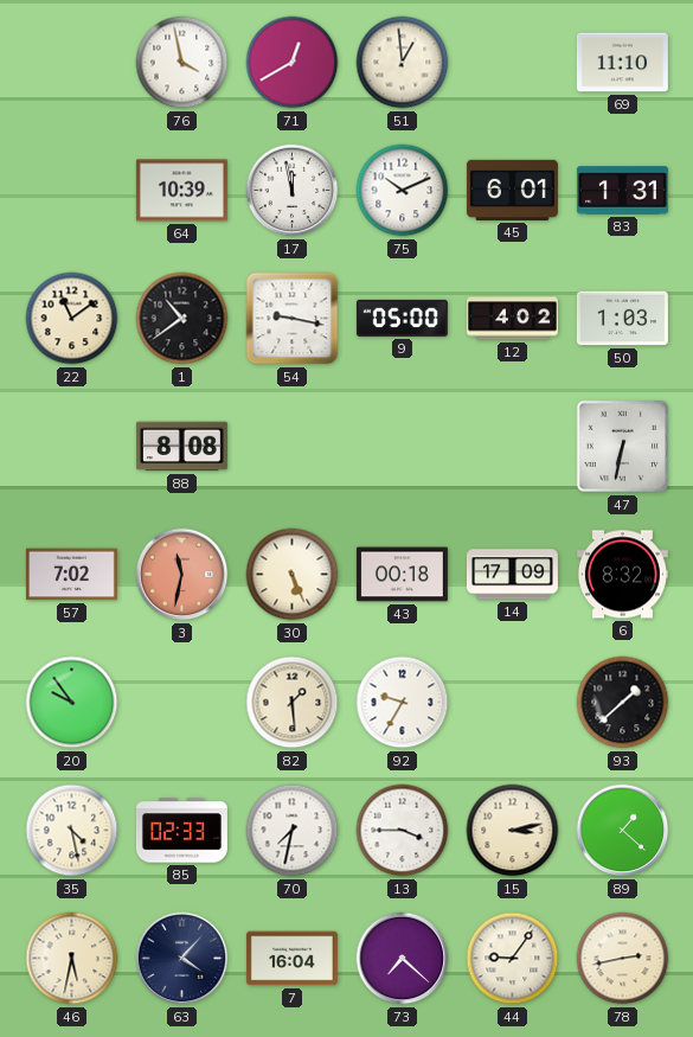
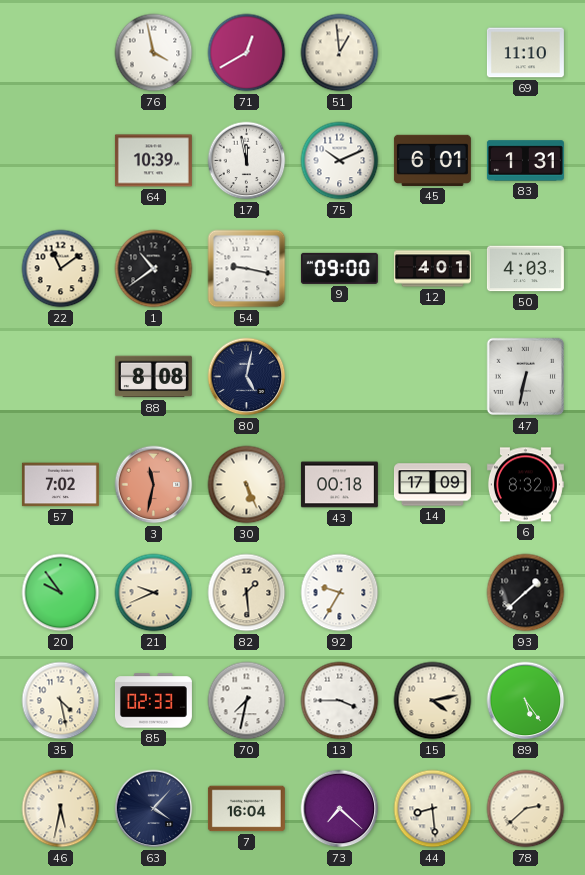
9: 05:00 -> 09:00 (339, 268)
12: 4:02 -> 4:01 (432, 269)
50: 1:03 -> 4:03 (525, 269)
80: none -> 5:02 (247, 377)
21: none -> 9:41 (154, 593)
15: 3:13 -> 4:13 (433, 701)
89: 1:22 -> 5:24 (526, 701)
44: 9:06 -> 8:29 (433, 809)
78: 2:43 -> 2:38 (526, 809)
